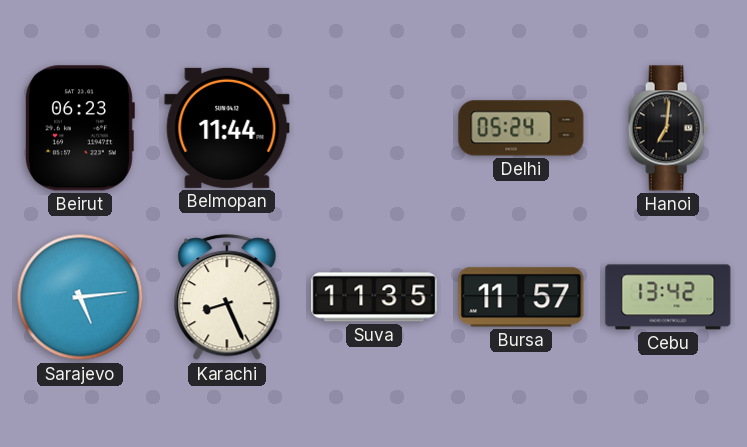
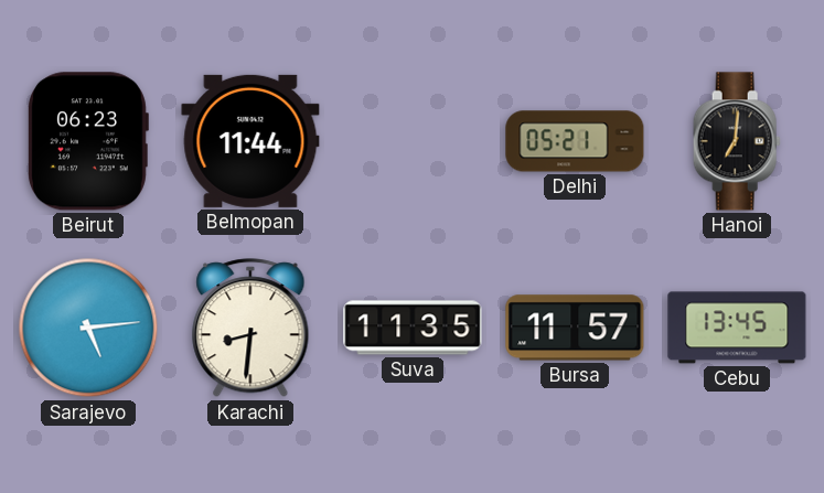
Delhi: 05:24 -> 05:21 (575, 141)
Karachi: 8:26 -> 8:31 (250, 329)
Cebu: 13:42 -> 13:45 (737, 328)
